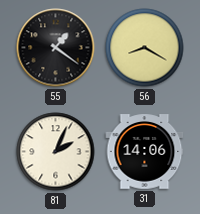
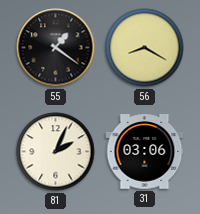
31: 14:06 -> 03:06 (145, 152)
